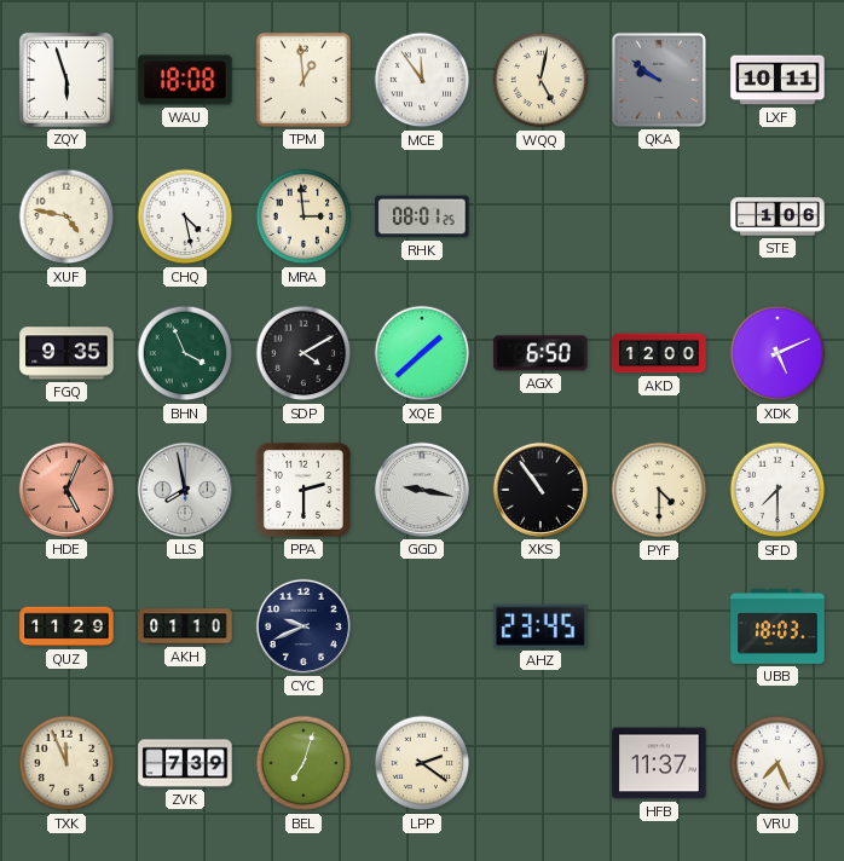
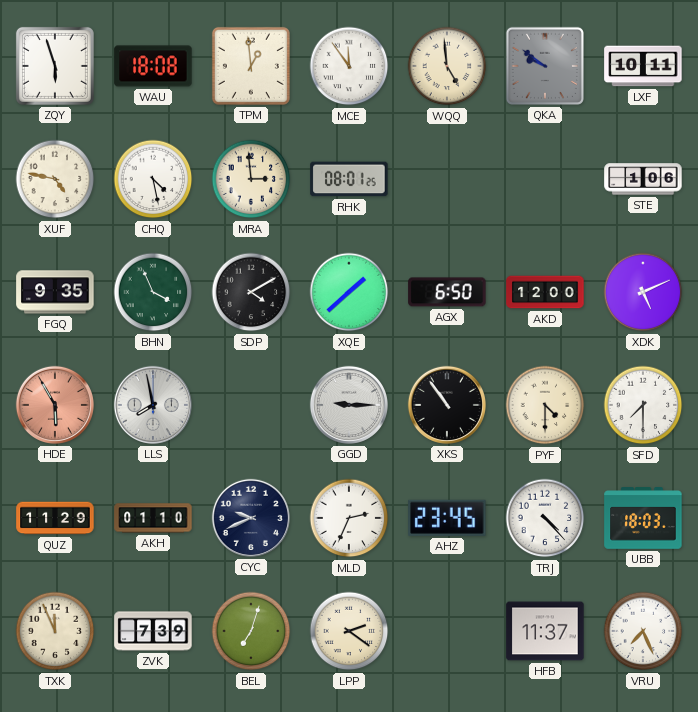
WQQ: 5:02 -> 4:59 (447, 66)
HDE: 5:04 -> 5:55 (55, 405)
PPA: 2:30 -> none (304, 490)
GGD: 9:17 -> 9:15 (349, 405)
MLD: none -> 2:34 (349, 518)
TRJ: none -> 4:23 (545, 518)
